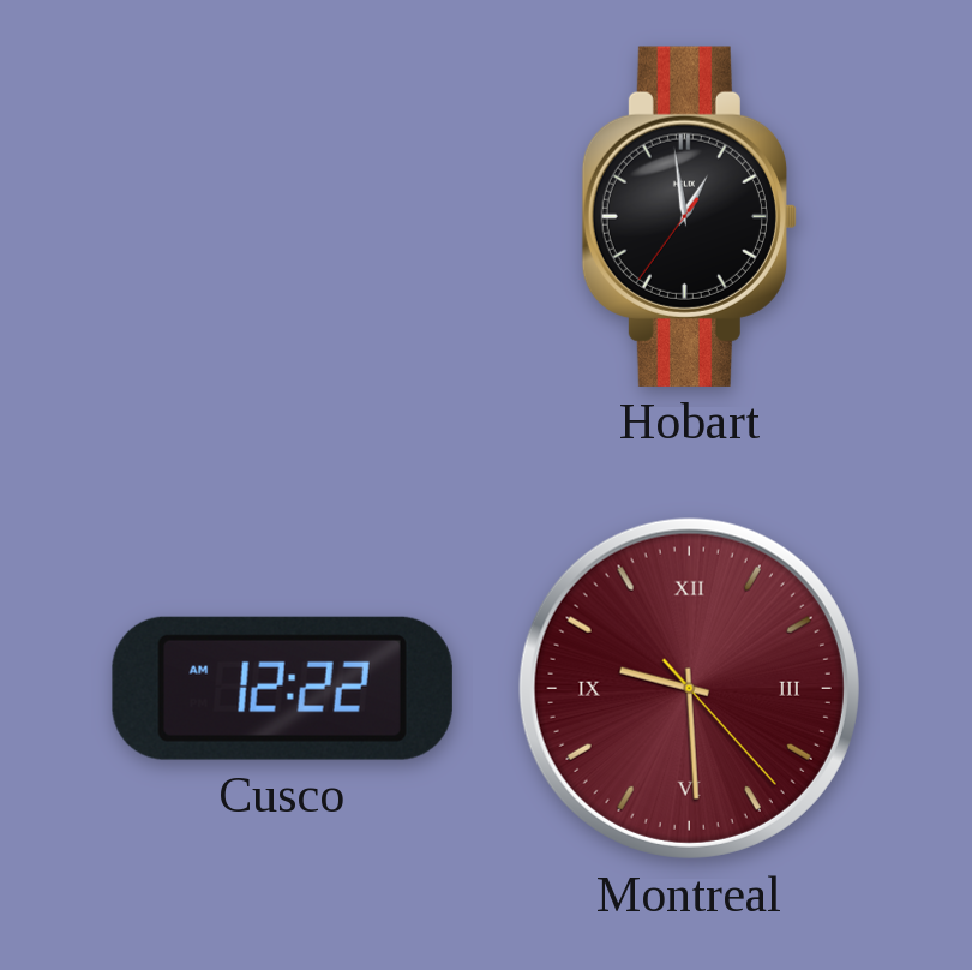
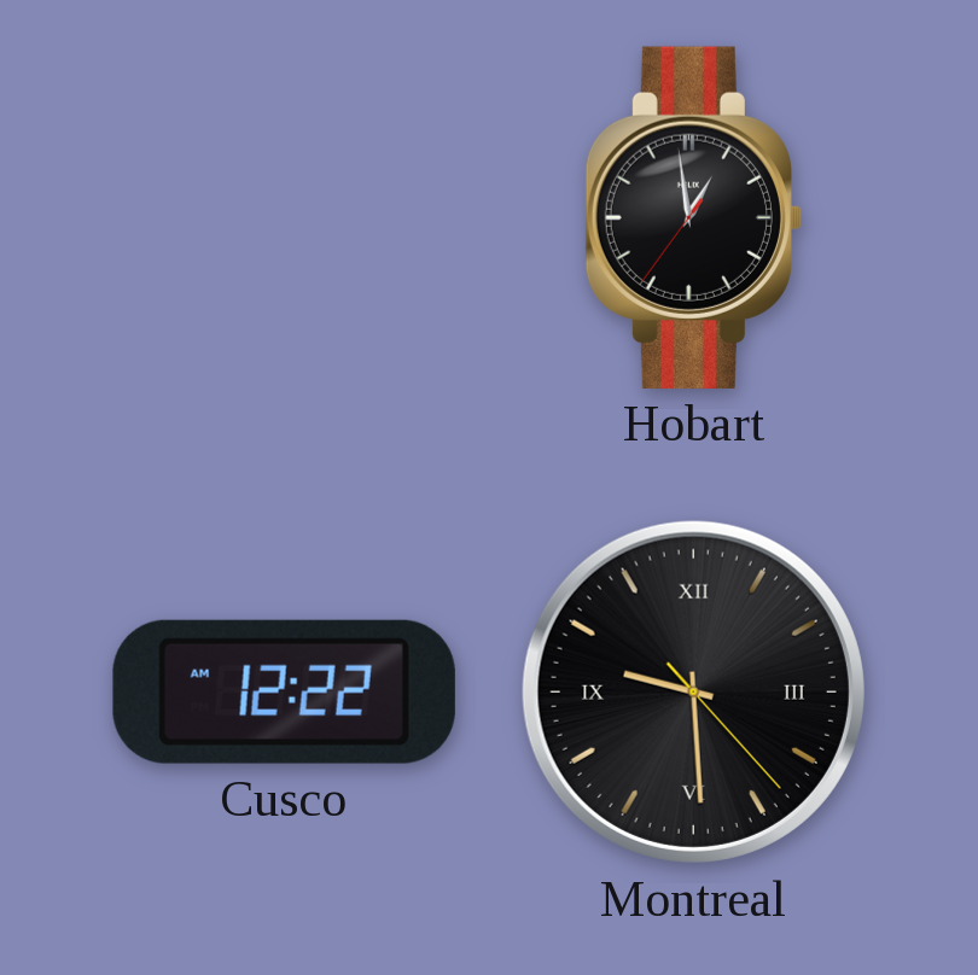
Montreal dial: burgundy -> black (693, 691)
